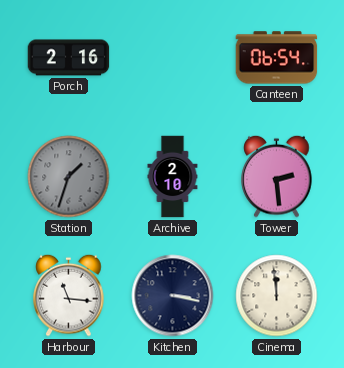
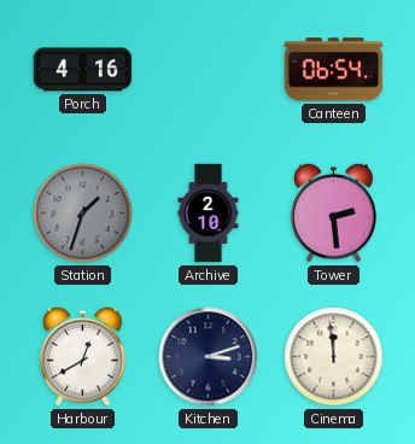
Porch: 2:16 -> 4:16 (83, 70)
Harbour: 11:16 -> 12:40 (83, 356)
Kitchen: 3:17 -> 3:12 (209, 357)
